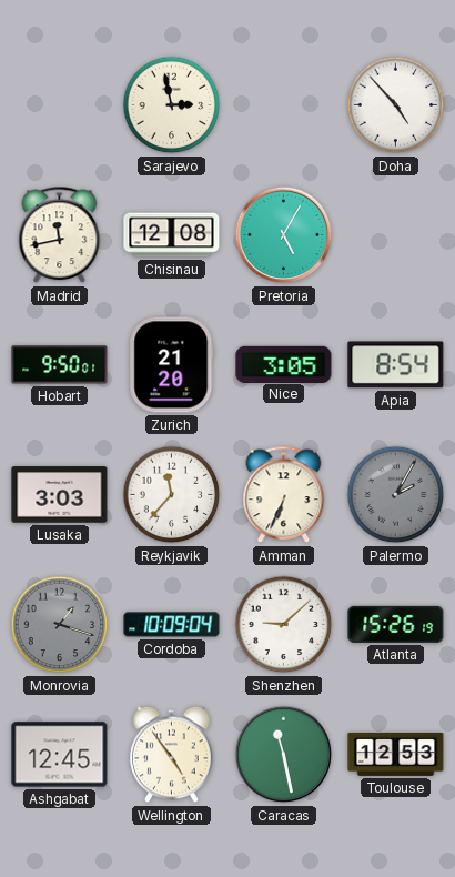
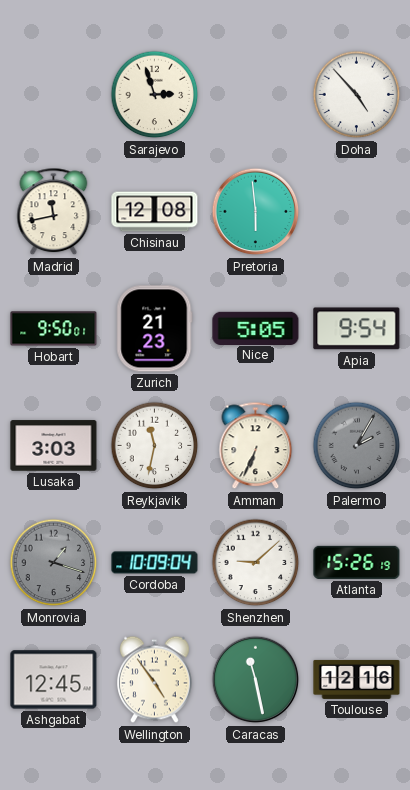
Sarajevo: 2:58 -> 2:57 (155, 95)
Pretoria: 5:05 -> 5:59 (256, 212)
Zurich: 21:20 -> 21:23 (155, 329)
Nice: 3:05 -> 5:05 (256, 328)
Apia: 8:54 -> 9:54 (357, 329)
Reykjavik: 11:37 -> 11:32 (155, 446)
Toulouse: 12:53 -> 12:16 (357, 679)
